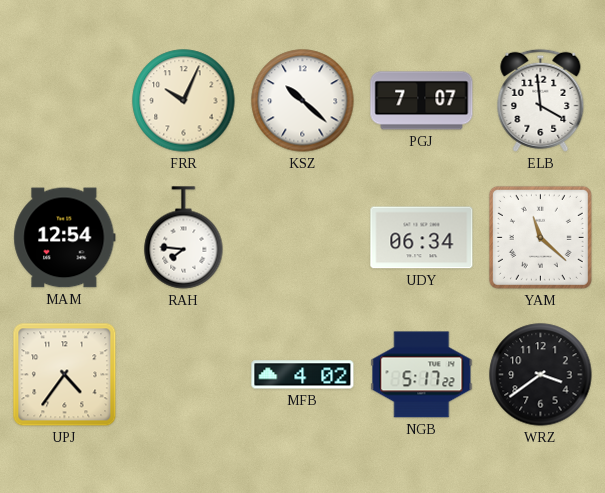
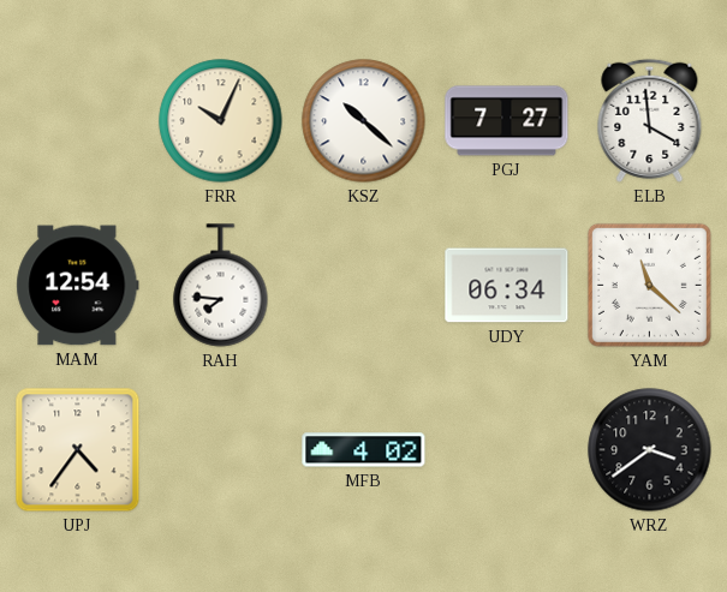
PGJ: 7:07 -> 7:27 (507, 121)
NGB: 5:17 -> none (422, 375)
